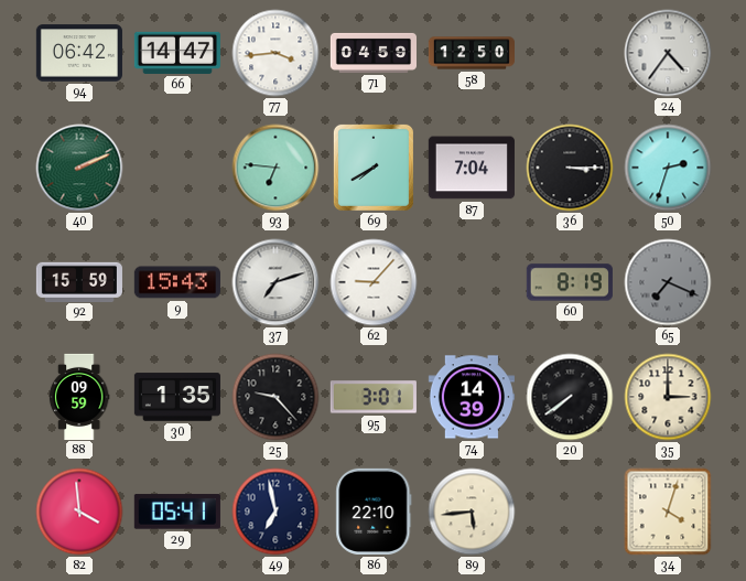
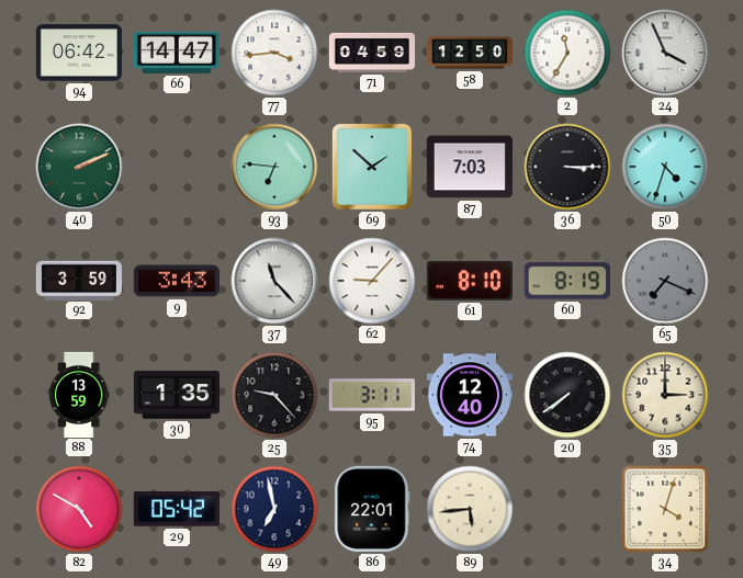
2: none -> 11:35 (567, 53)
24: 4:36 -> 3:56 (665, 53)
69: 7:40 -> 1:52 (372, 167)
87: 7:04 -> 7:03 (470, 167)
50: 2:33 -> 4:33 (665, 167)
92: 15:59 -> 3:59 (79, 280)
9: 15:43 -> 3:43 (177, 281)
37: 7:12 -> 11:23 (274, 281)
61: none -> 8:10 (470, 281)
88: 09:59 -> 13:59 (79, 394)
95: 3:01 -> 3:11 (372, 395)
74: 14:39 -> 12:40 (470, 395)
82: 3:59 -> 4:50 (79, 509)
29: 05:41 -> 05:42 (177, 509)
86: 22:10 -> 22:01 (372, 509)
